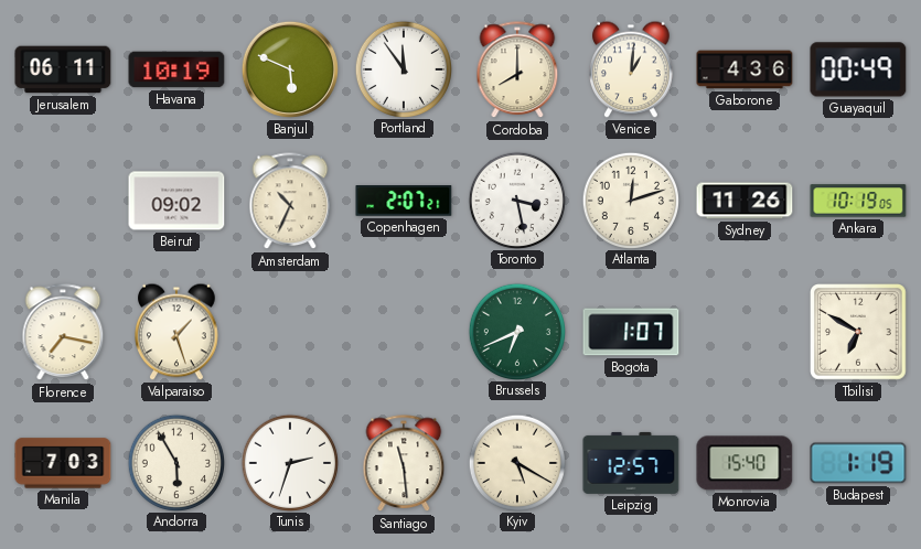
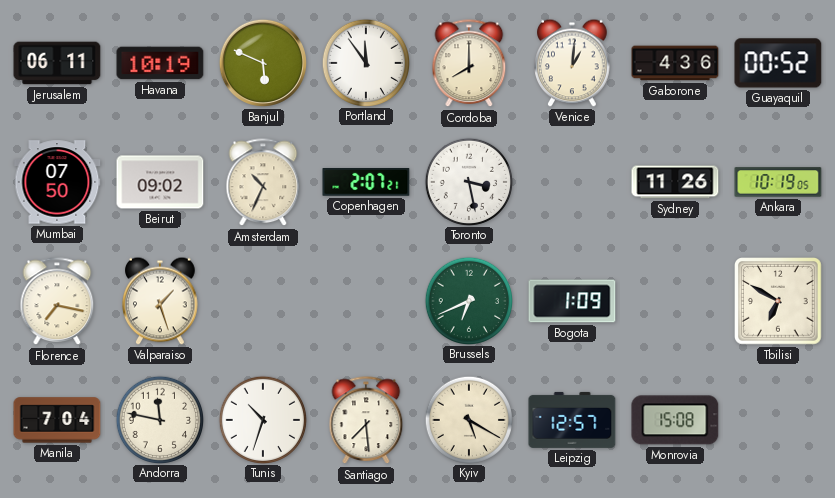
Guayaquil: 00:49 -> 00:52 (778, 63)
Mumbai: none -> 07:50 (57, 182)
Atlanta: 12:12 -> none (630, 200)
Bogota: 1:07 -> 1:09 (572, 301)
Manila: 7:03 -> 7:04 (57, 420)
Andorra: 5:55 -> 11:47 (159, 419)
Tunis: 2:33 -> 10:33 (262, 419)
Santiago: 11:29 -> 7:29 (366, 421)
Monrovia: 15:40 -> 15:08 (675, 420)
Budapest: 1:19 -> none (858, 463)
